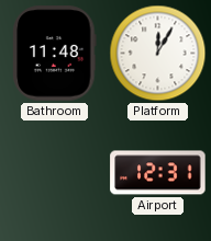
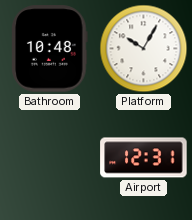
Bathroom: 11:48 -> 10:48 (50, 49)
Platform: 12:05 -> 10:05 (144, 49)
